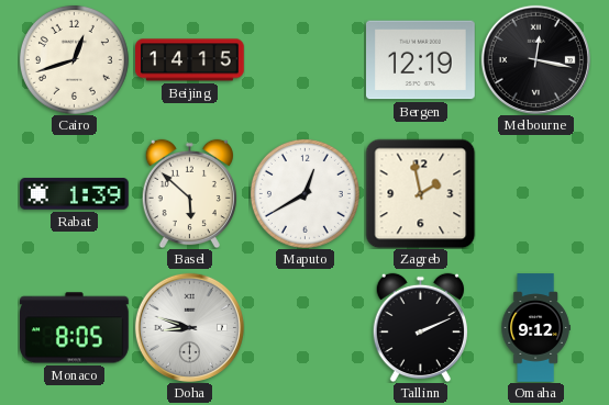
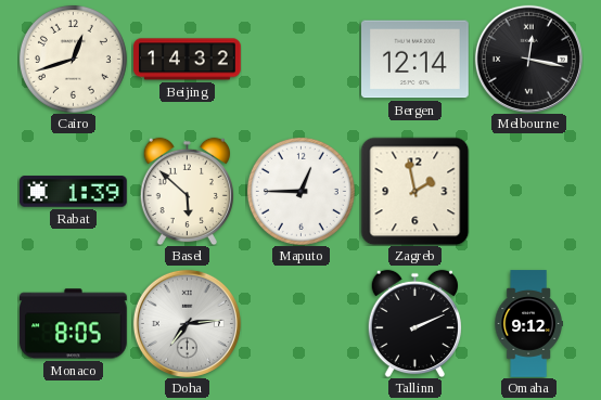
Beijing: 14:15 -> 14:32 (188, 60)
Bergen: 12:19 -> 12:14 (415, 60)
Maputo: 12:40 -> 12:45 (300, 191)
Doha: 8:48 -> 7:14 (187, 323)
